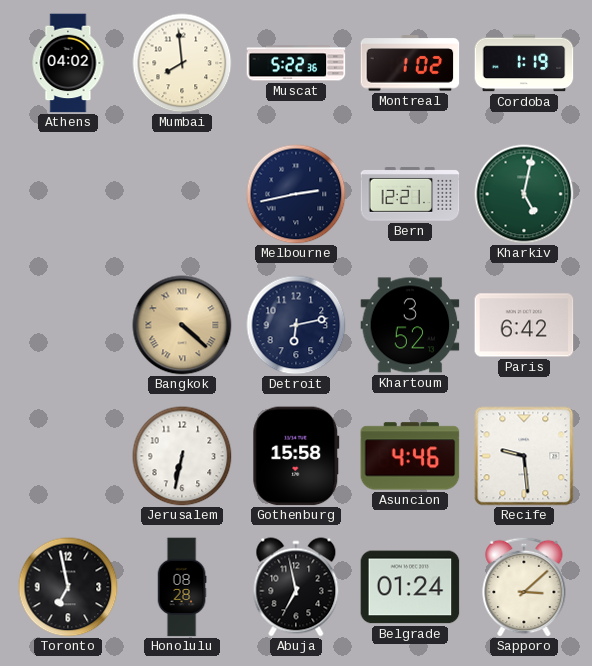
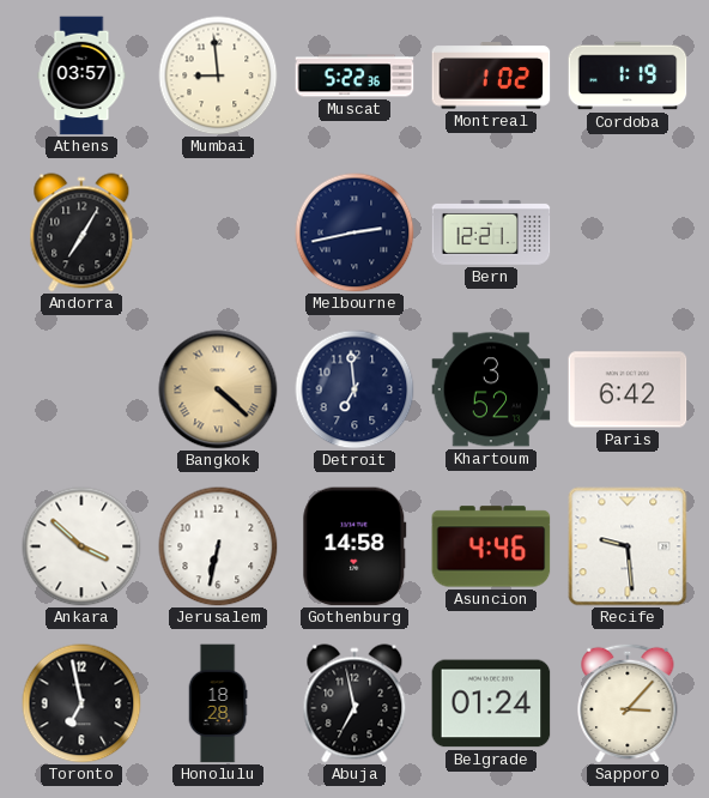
Athens: 04:02 -> 03:57 (81, 75)
Mumbai: 7:59 -> 8:59 (218, 75)
Andorra: none -> 7:05 (81, 232)
Kharkiv: 5:02 -> none (524, 194)
Detroit: 6:13 -> 6:59 (354, 389)
Ankara: none -> 3:52 (81, 546)
Gothenburg: 15:58 -> 14:58 (354, 546)
Honolulu: 08:28 -> 18:28 (218, 703)
Sapporo: 3:08 -> 3:07 (628, 703)
